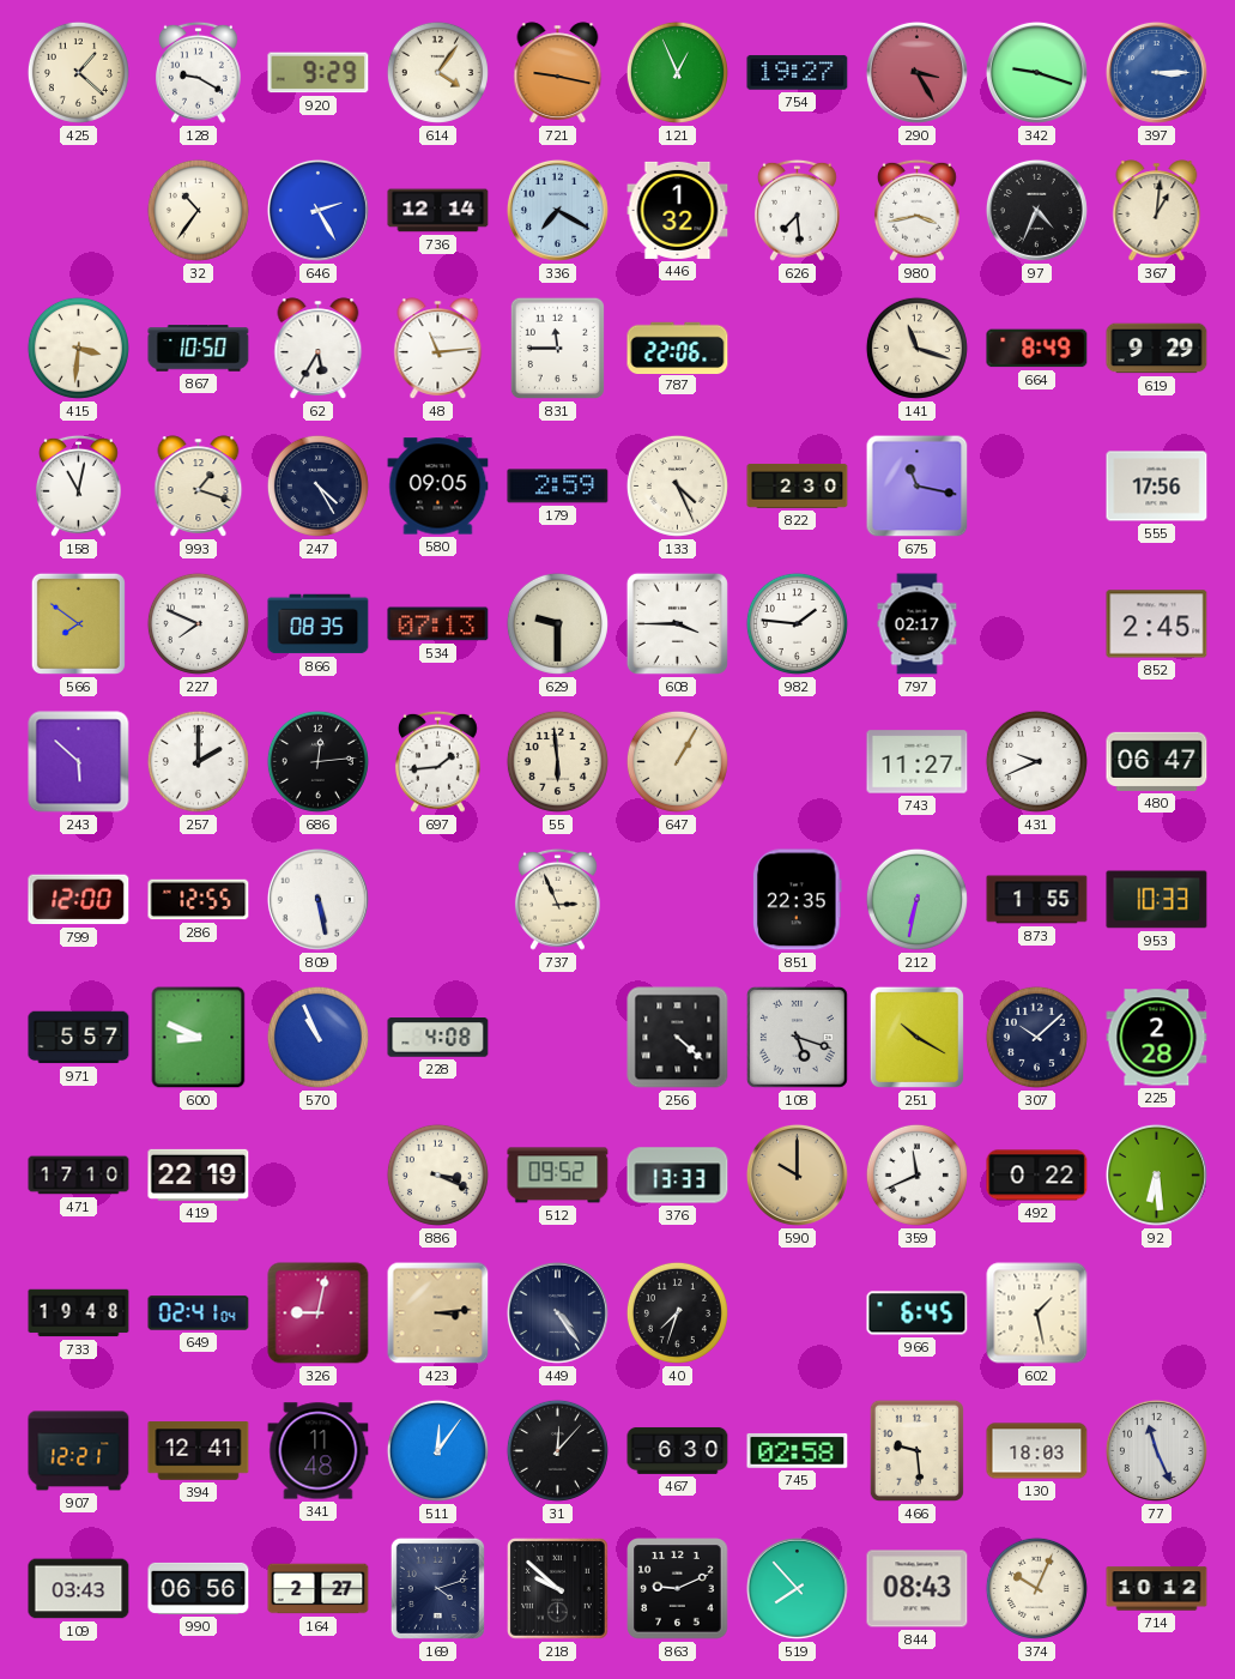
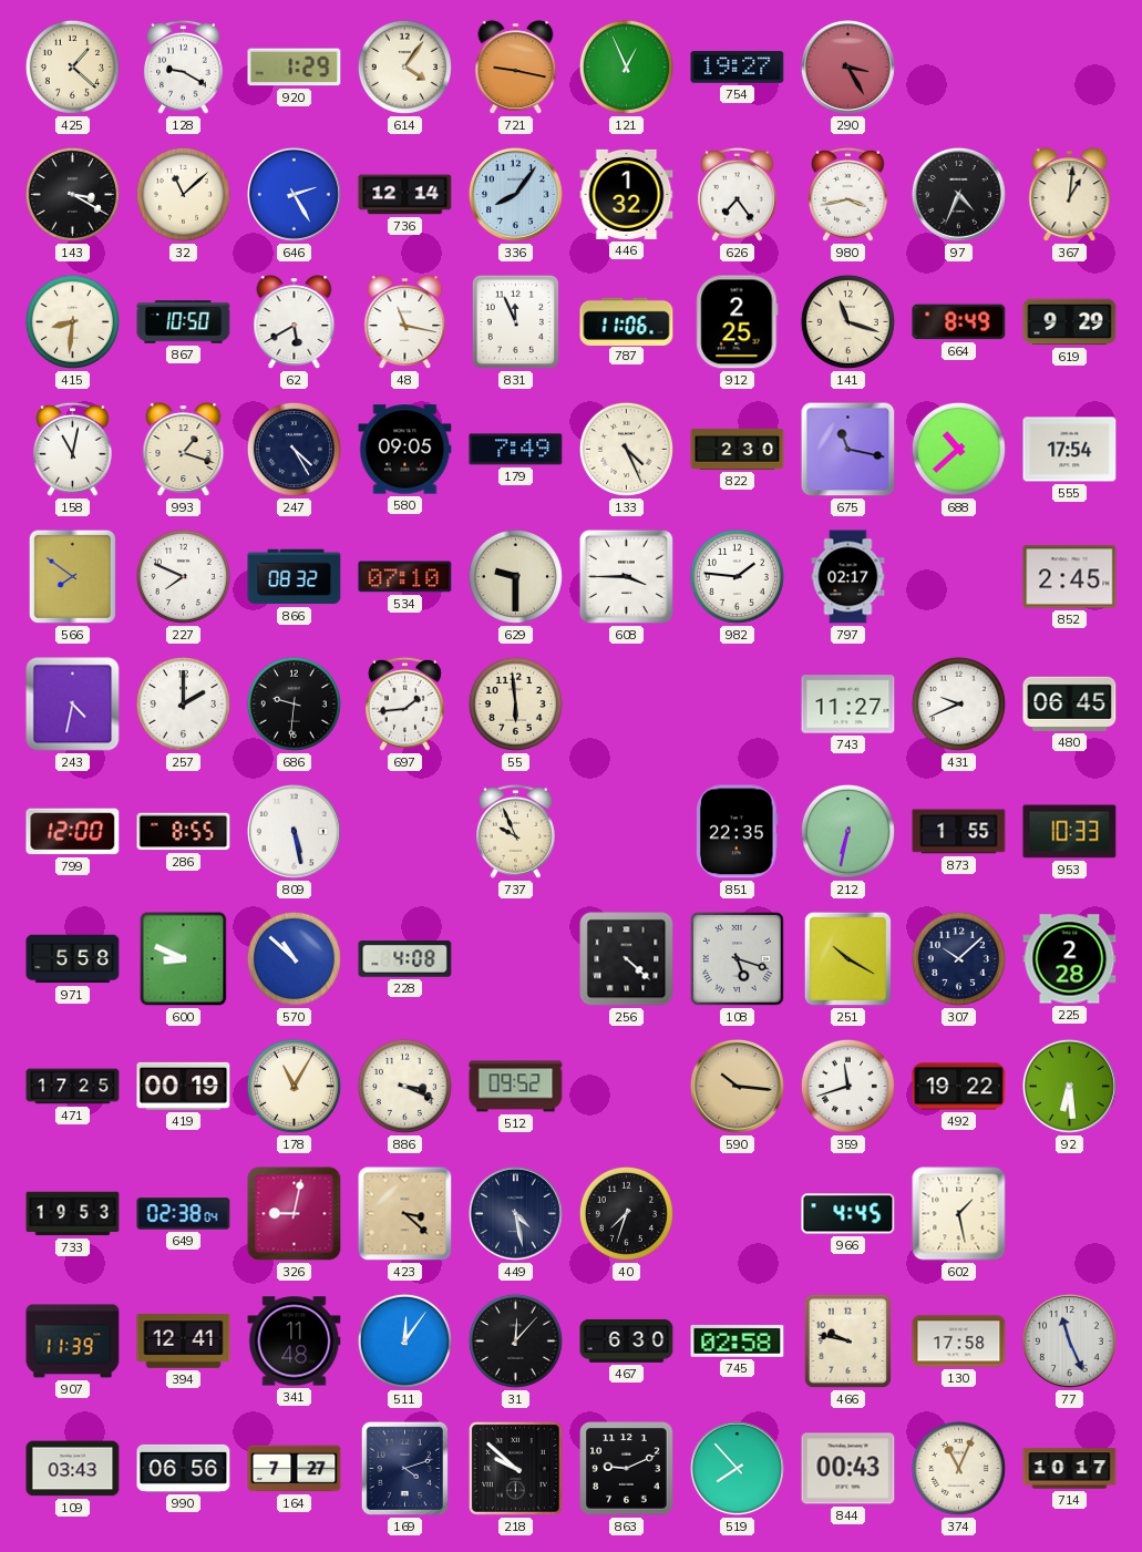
920: 9:29 -> 1:29 (295, 68)
342: 9:18 -> none (1036, 72)
397: 3:15 -> none (1156, 72)
143: none -> 3:20 (72, 194)
32: 10:36 -> 11:08 (183, 194)
336: 7:20 -> 8:06 (515, 194)
626: 7:29 -> 7:24 (738, 194)
415: 3:31 -> 8:31 (72, 321)
62: 5:35 -> 5:40 (295, 322)
48: 11:14 -> 11:17 (405, 322)
831: 11:45 -> 11:56 (515, 321)
787: 22:06 -> 11:06 (627, 321)
912: none -> 2:25 (738, 322)
179: 2:59 -> 7:49 (516, 450)
688: none -> 10:38 (958, 449)
555: 17:56 -> 17:54 (1070, 450)
866: 08:35 -> 08:32 (295, 577)
534: 07:13 -> 07:10 (405, 577)
243: 5:52 -> 4:32 (73, 705)
686: 12:14 -> 9:31 (294, 703)
647: 1:05 -> none (677, 761)
480: 06:47 -> 06:45 (1070, 703)
286: 12:55 -> 8:55 (184, 832)
737: 2:56 -> 9:56 (516, 831)
971: 5:57 -> 5:58 (73, 959)
570: 10:56 -> 10:52 (294, 958)
471: 17:10 -> 17:25 (73, 1087)
419: 22:19 -> 00:19 (184, 1086)
178: none -> 11:05 (294, 1086)
376: 13:33 -> none (678, 1176)
590: 10:00 -> 10:16 (737, 1086)
359: 11:41 -> 11:42 (847, 1086)
492: 0:22 -> 19:22 (959, 1087)
733: 19:48 -> 19:53 (73, 1214)
649: 02:41 -> 02:38 (184, 1214)
423: 3:14 -> 3:22 (405, 1214)
449: 4:24 -> 4:28 (515, 1213)
966: 6:45 -> 4:45 (848, 1214)
907: 12:21 -> 11:39 (73, 1342)
466: 9:29 -> 9:47 (847, 1340)
130: 18:03 -> 17:58 (959, 1342)
164: 2:27 -> 7:27 (295, 1469)
844: 08:43 -> 00:43 (848, 1469)
374: 10:04 -> 11:04 (958, 1468)
714: 10:12 -> 10:17 (1070, 1469)
